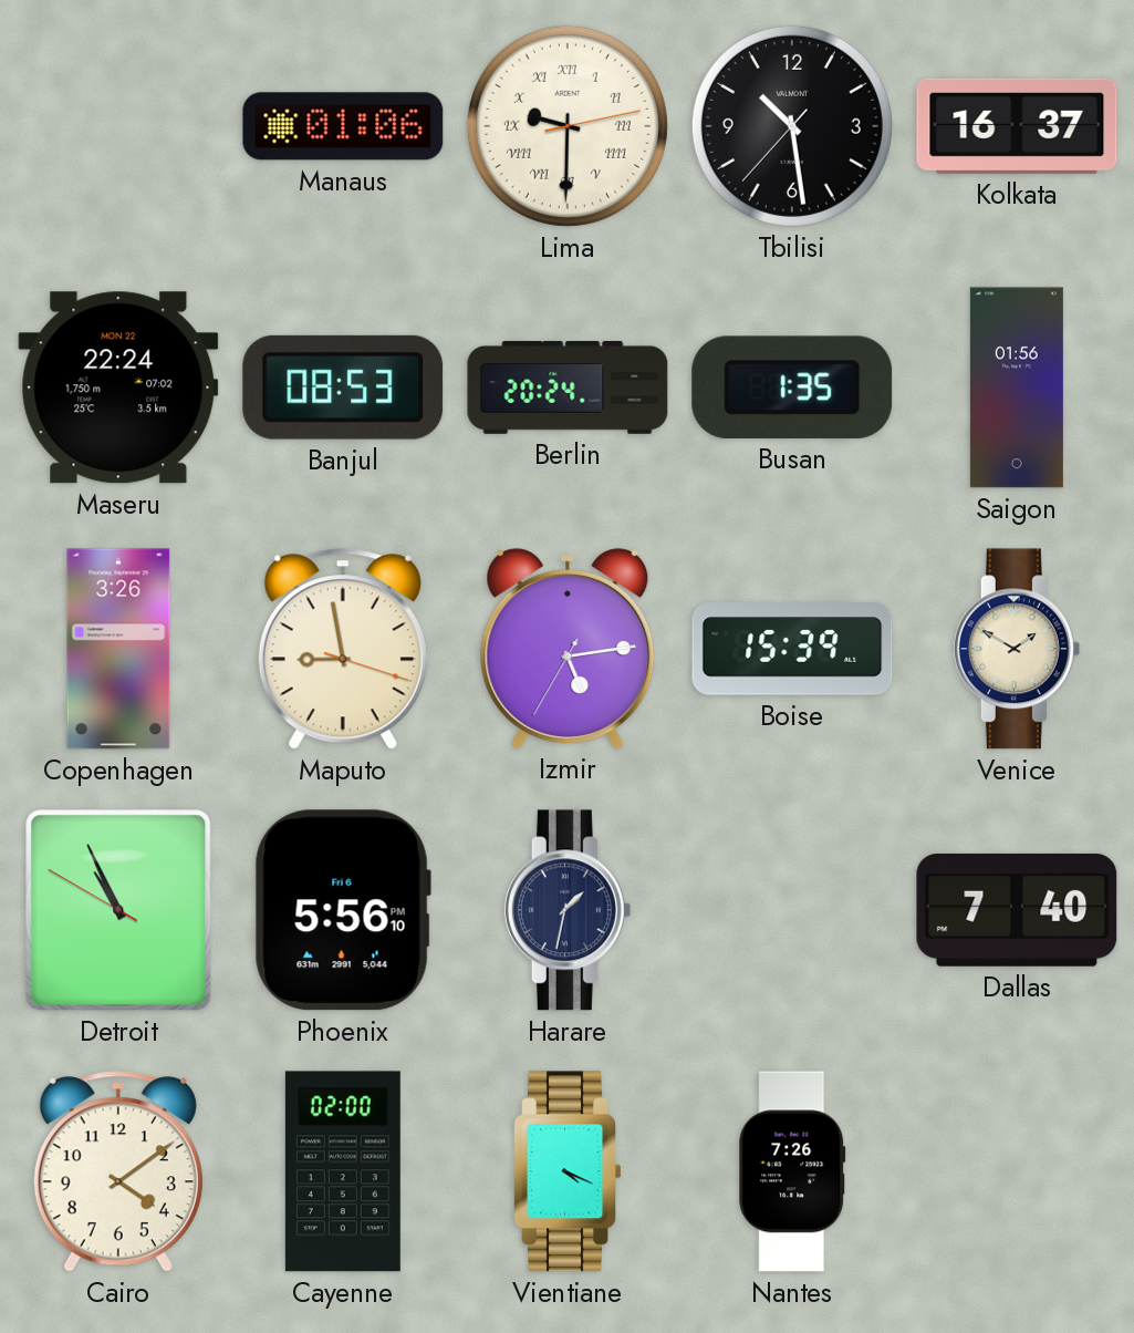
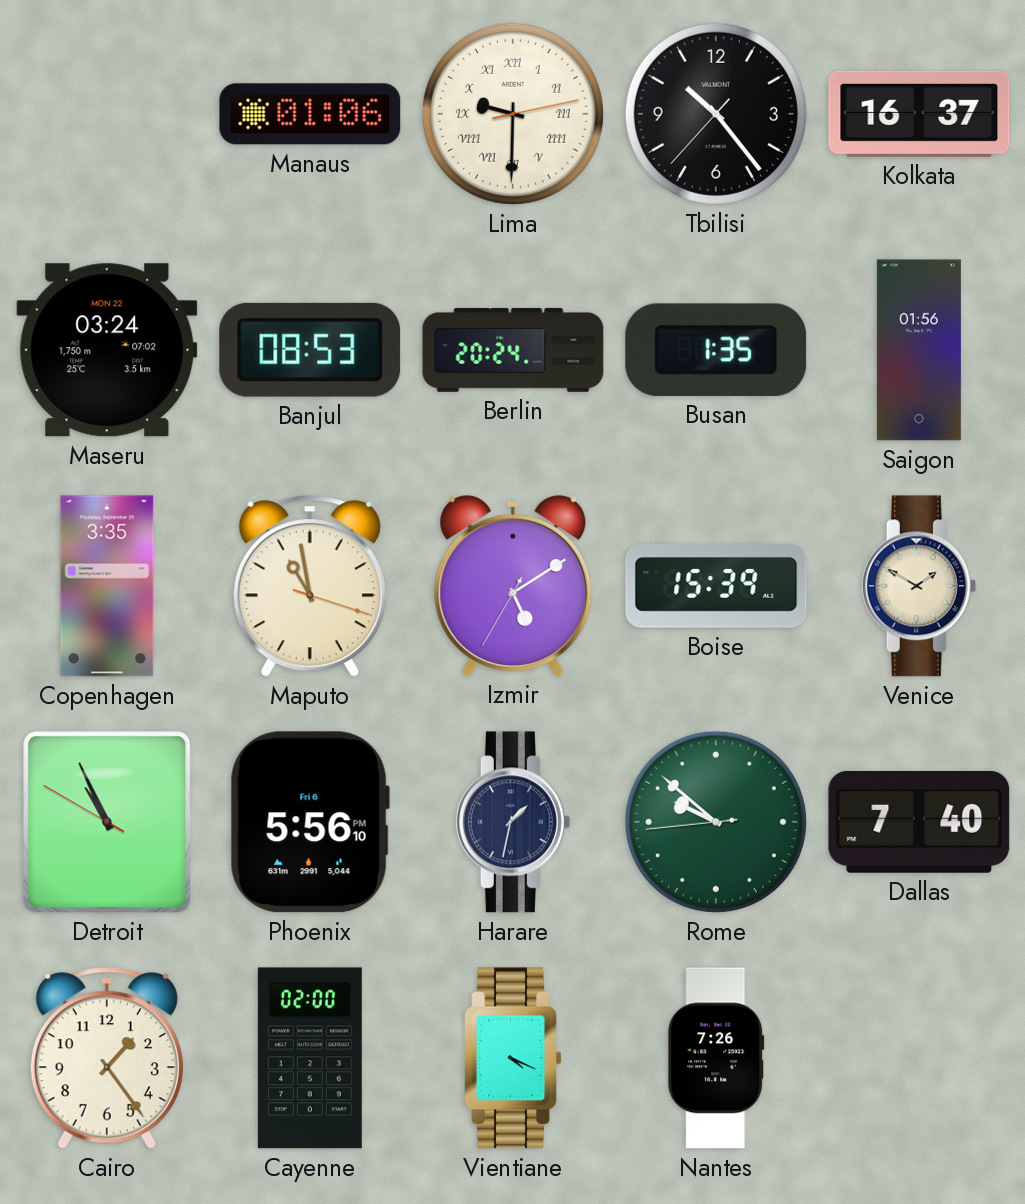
Tbilisi: 10:28 -> 10:23 (716, 114)
Maseru: 22:24 -> 03:24 (107, 350)
Copenhagen: 3:26 -> 3:35 (107, 586)
Maputo: 8:58 -> 10:58 (310, 586)
Izmir: 5:13 -> 5:09 (513, 586)
Rome: none -> 9:51 (716, 822)
Cairo: 4:09 -> 1:24 (107, 1058)
